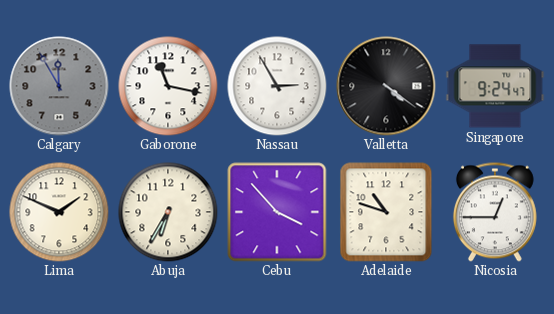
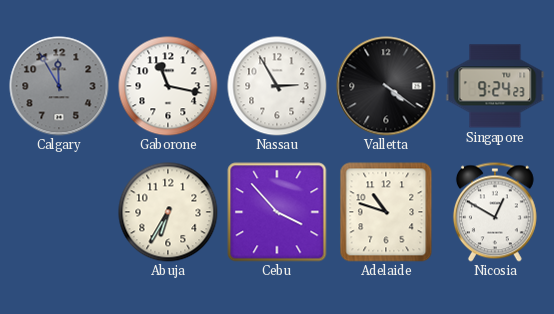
Singapore: 9:24:47 -> 9:24:23 (495, 86)
Lima: 1:49 -> none (59, 212)
Nicosia: 12:45 -> 12:50 (495, 212)
